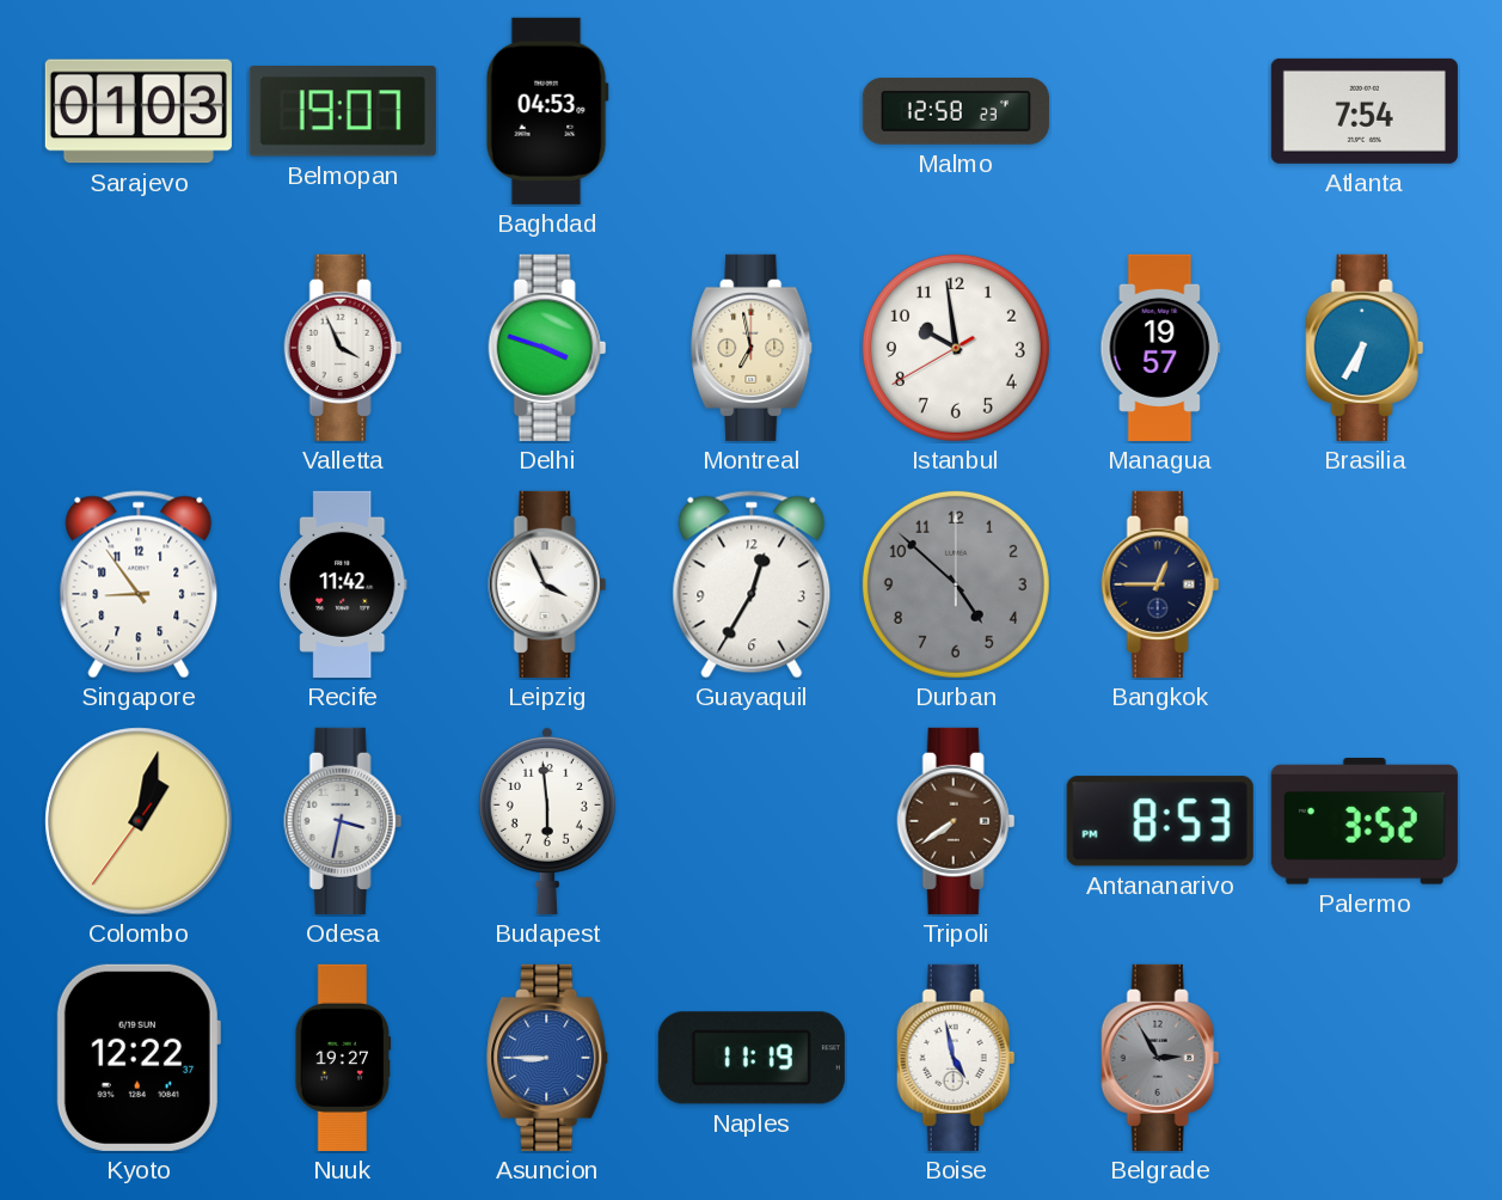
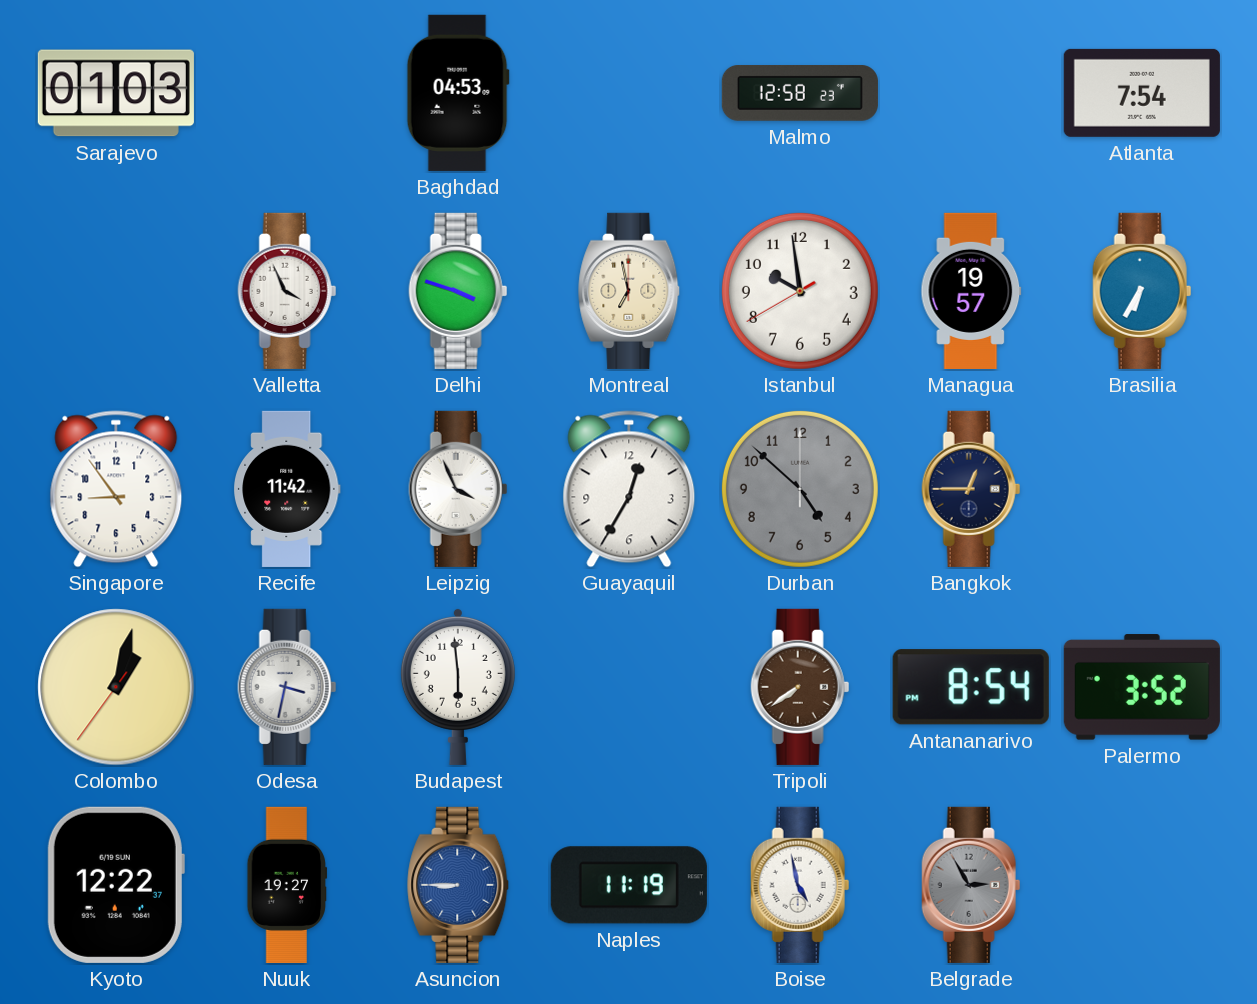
Belmopan: 19:07 -> none (343, 112)
Antananarivo: 8:53 -> 8:54 (971, 687)
